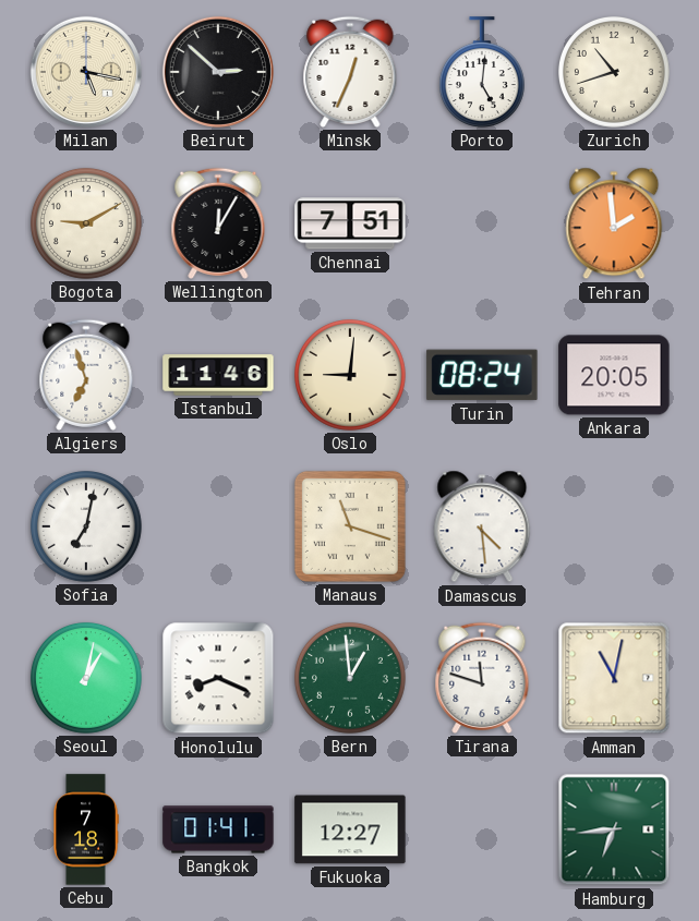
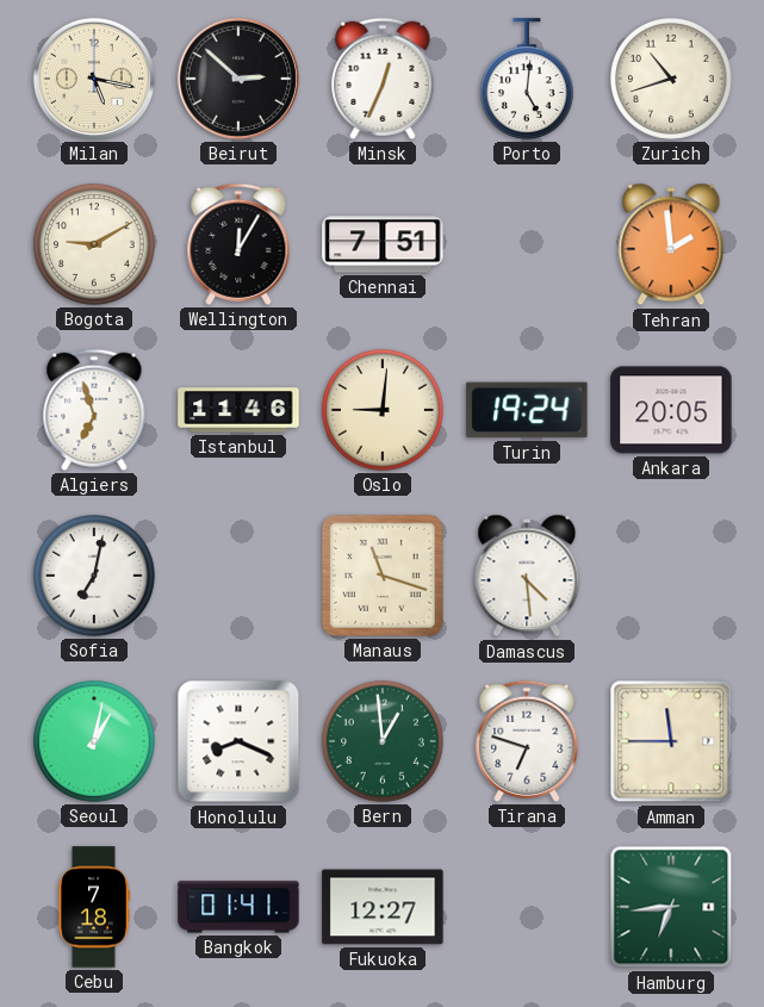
Turin: 08:24 -> 19:24 (527, 410)
Tirana: 11:48 -> 6:48 (527, 741)
Amman: 11:02 -> 11:45 (671, 741)
